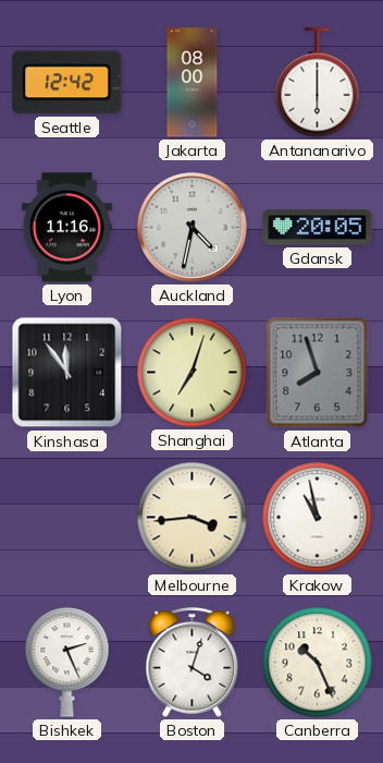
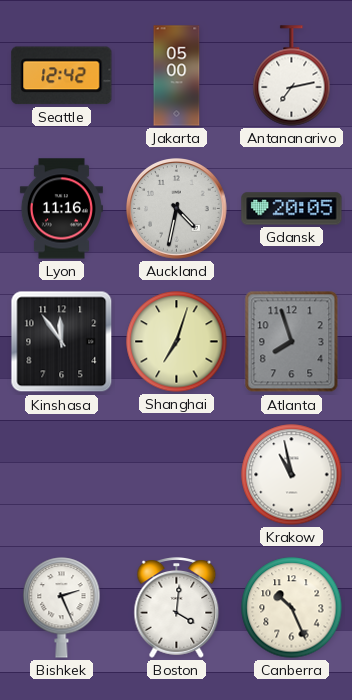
Jakarta: 08:00 -> 05:00 (177, 76)
Antananarivo: 6:00 -> 7:13 (292, 76)
Melbourne: 3:44 -> none (193, 518)
Boston: 4:03 -> 4:01 (177, 608)
